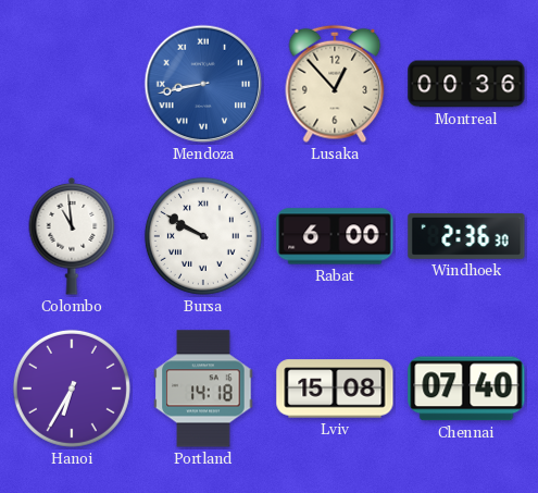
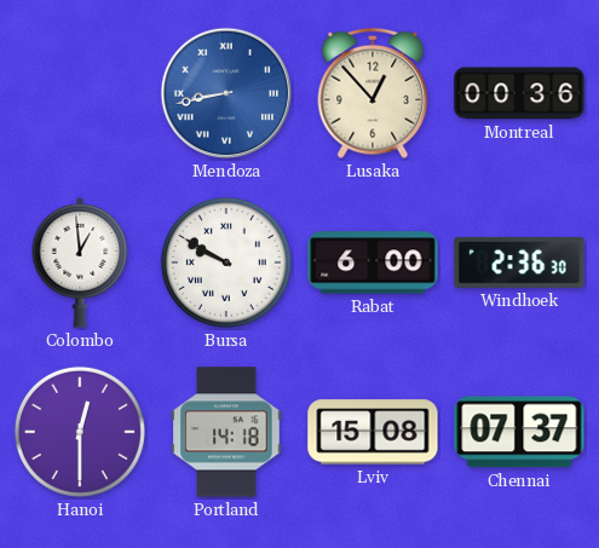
Colombo: 10:59 -> 12:59 (80, 263)
Hanoi: 6:35 -> 12:30 (80, 432)
Chennai: 07:40 -> 07:37 (519, 432)
